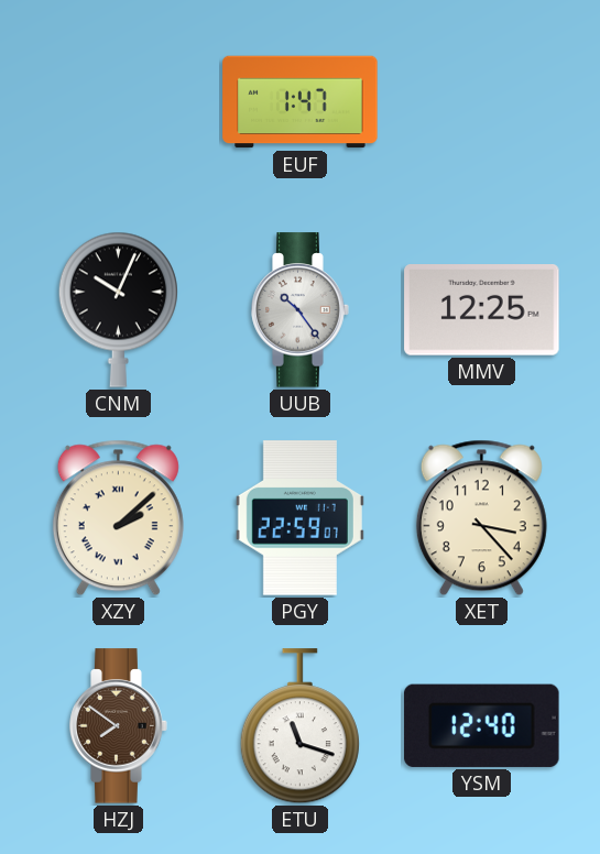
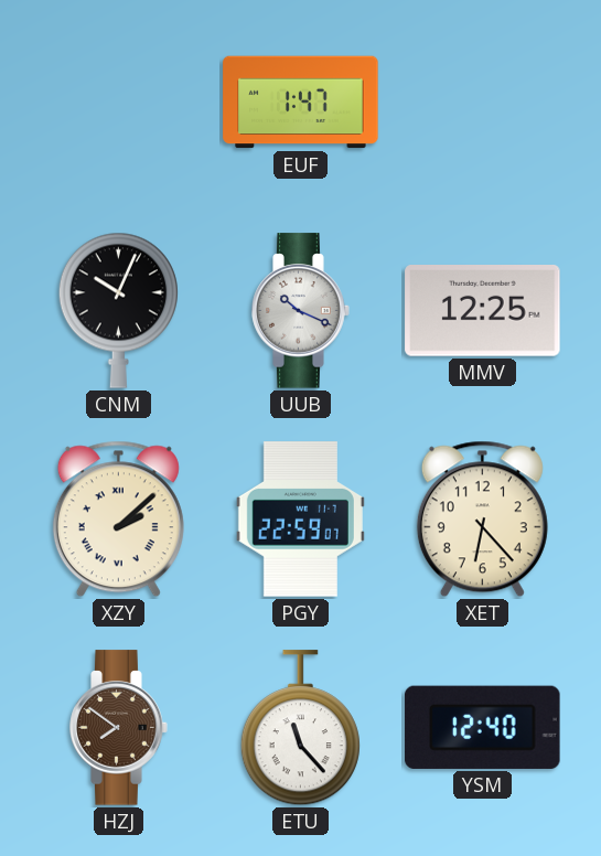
UUB: 10:24 -> 10:19 (301, 311)
XET: 3:23 -> 6:23 (482, 520)
ETU: 11:18 -> 11:23 (300, 728)
